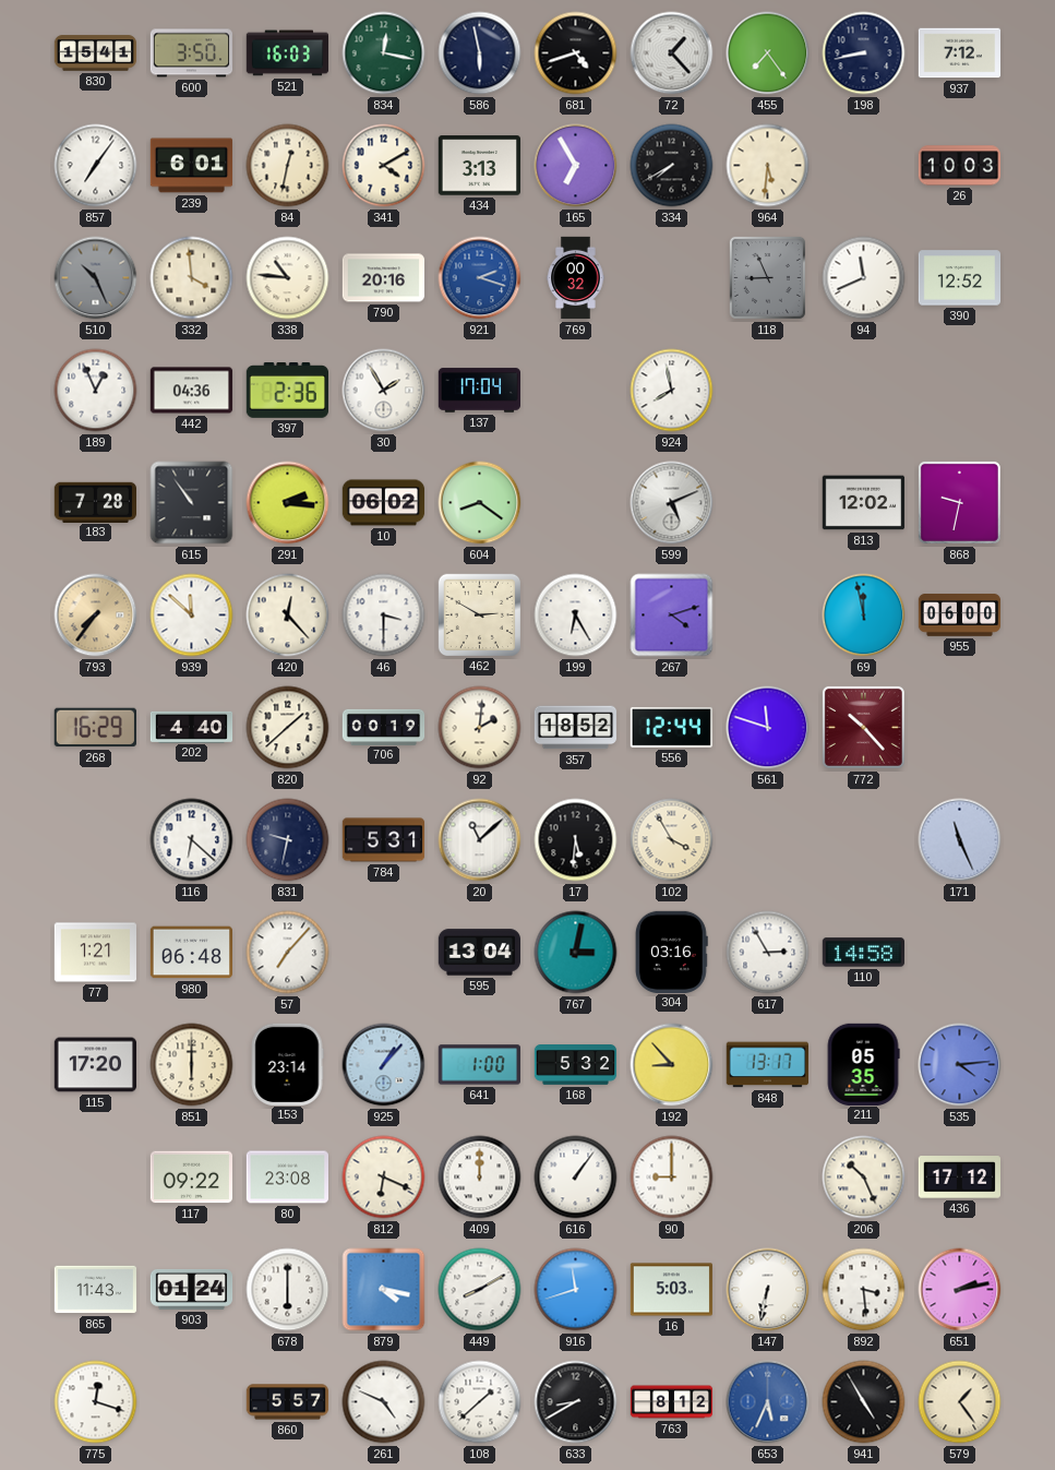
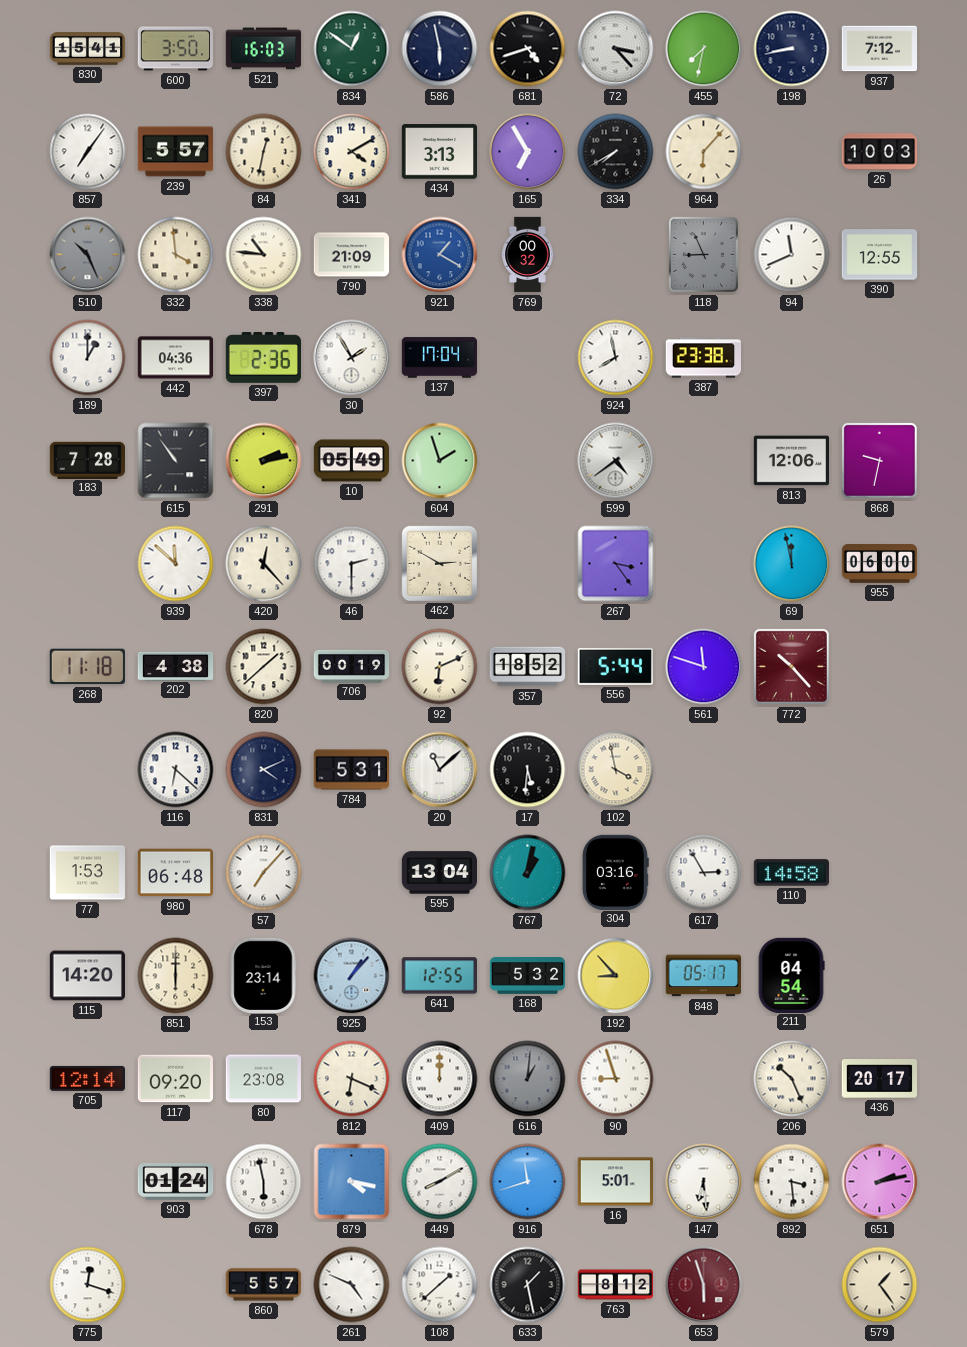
834: 12:17 -> 12:51 (352, 49)
72: 1:23 -> 3:23 (616, 49)
455: 7:24 -> 7:32 (704, 49)
239: 6:01 -> 5:57 (176, 152)
964: 5:31 -> 6:07 (704, 152)
790: 20:16 -> 21:09 (352, 255)
921: 2:18 -> 1:20 (440, 255)
390: 12:52 -> 12:55 (880, 255)
189: 12:56 -> 1:00 (88, 358)
387: none -> 23:38 (704, 358)
291: 2:16 -> 2:13 (264, 461)
10: 06:02 -> 05:49 (352, 461)
604: 8:21 -> 1:57 (440, 461)
599: 5:11 -> 4:39 (616, 461)
813: 12:02 -> 12:06 (791, 461)
793: 7:36 -> none (96, 616)
46: 3:30 -> 2:30 (352, 564)
199: 6:25 -> none (576, 616)
267: 4:12 -> 3:24 (616, 564)
268: 16:29 -> 11:18 (87, 667)
202: 4:40 -> 4:38 (176, 666)
92: 2:01 -> 6:11 (440, 667)
556: 12:44 -> 5:44 (615, 666)
831: 9:32 -> 4:11 (264, 770)
102: 3:55 -> 3:58 (616, 770)
171: 11:26 -> none (960, 840)
77: 1:21 -> 1:53 (88, 873)
767: 3:02 -> 1:02 (528, 873)
115: 17:20 -> 14:20 (87, 976)
641: 1:00 -> 12:55 (439, 976)
848: 13:17 -> 05:17 (703, 976)
211: 05:35 -> 04:54 (791, 975)
535: 4:14 -> none (960, 1065)
705: none -> 12:14 (87, 1078)
117: 09:22 -> 09:20 (175, 1079)
616: 1:06 -> 1:01 (528, 1079)
616 dial: white -> grey (528, 1079)
90: 9:00 -> 8:57 (616, 1079)
436: 17:12 -> 20:17 (879, 1079)
865: 11:43 -> none (96, 1290)
678: 6:00 -> 5:58 (264, 1182)
16: 5:03 -> 5:01 (615, 1182)
147: 6:32 -> 6:29 (704, 1182)
633: 8:40 -> 1:28 (528, 1285)
653: 5:34 -> 5:57 (704, 1285)
653 dial: blue -> burgundy (704, 1285)
941: 4:55 -> none (864, 1402)
